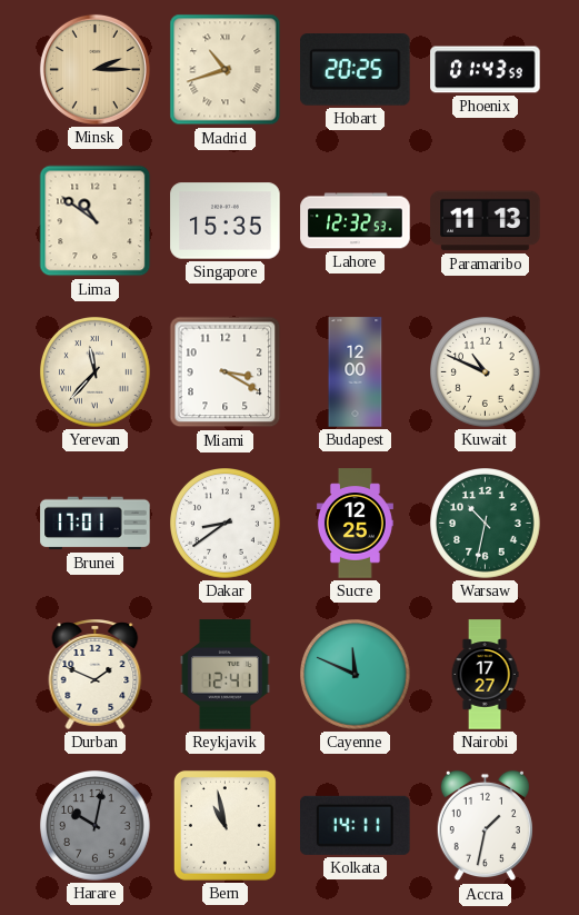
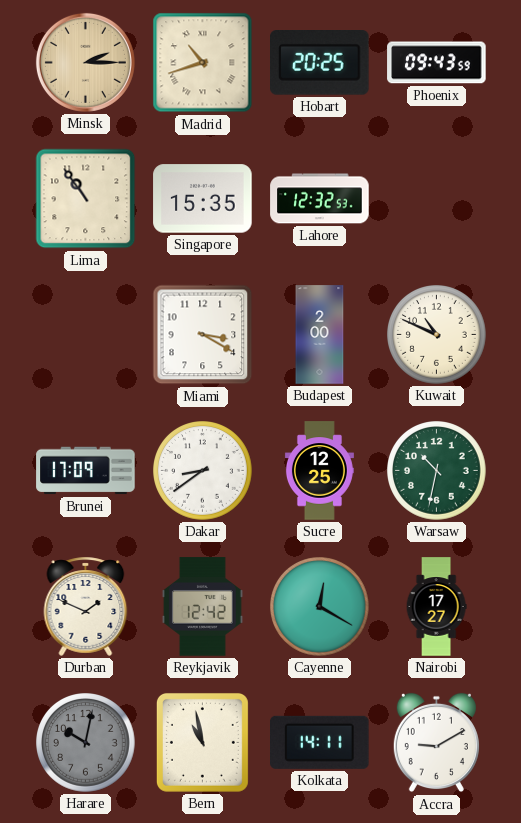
Phoenix: 01:43 -> 09:43 (437, 63)
Lima: 10:51 -> 10:54 (86, 199)
Paramaribo: 11:13 -> none (486, 221)
Yerevan: 11:37 -> none (96, 372)
Budapest: 12:00 -> 2:00 (320, 335)
Brunei: 17:01 -> 17:09 (86, 471)
Reykjavik: 12:41 -> 12:42 (202, 607)
Cayenne: 11:49 -> 12:20 (320, 607)
Accra: 1:32 -> 9:10 (436, 743)
